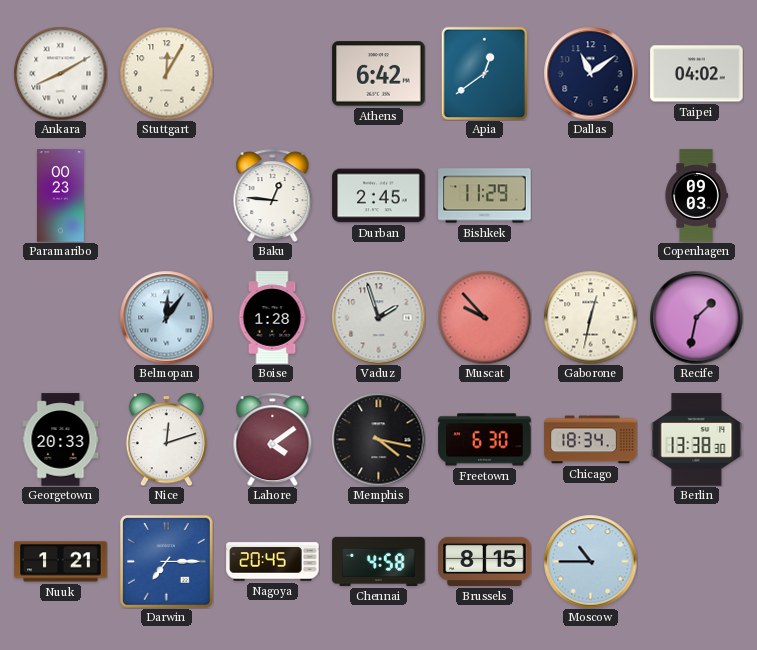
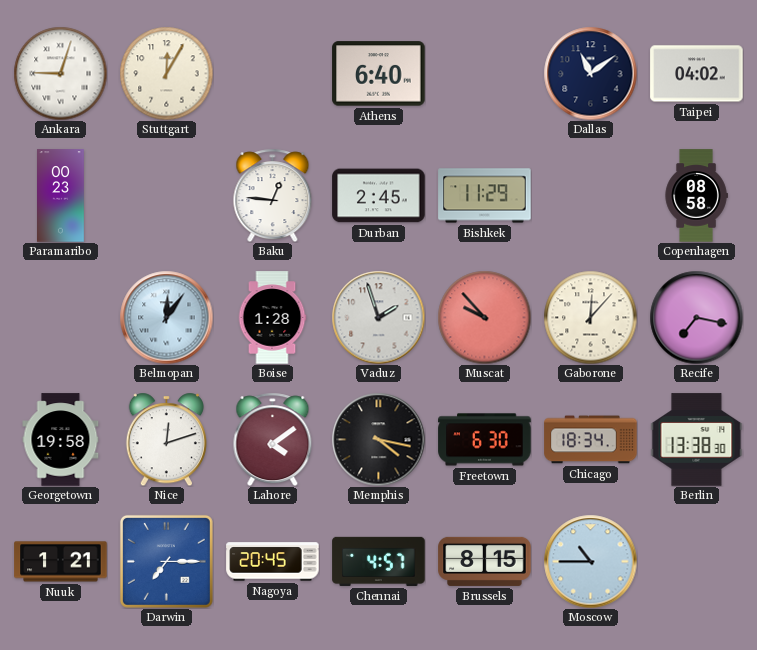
Ankara: 8:10 -> 9:03 (60, 73)
Athens: 6:42 -> 6:40 (379, 74)
Apia: 12:39 -> none (485, 73)
Copenhagen: 09:03 -> 08:58 (696, 196)
Gaborone: 12:32 -> 12:07 (590, 317)
Recife: 1:32 -> 7:17 (696, 317)
Georgetown: 20:33 -> 19:58 (61, 440)
Chennai: 4:58 -> 4:57 (379, 561)
